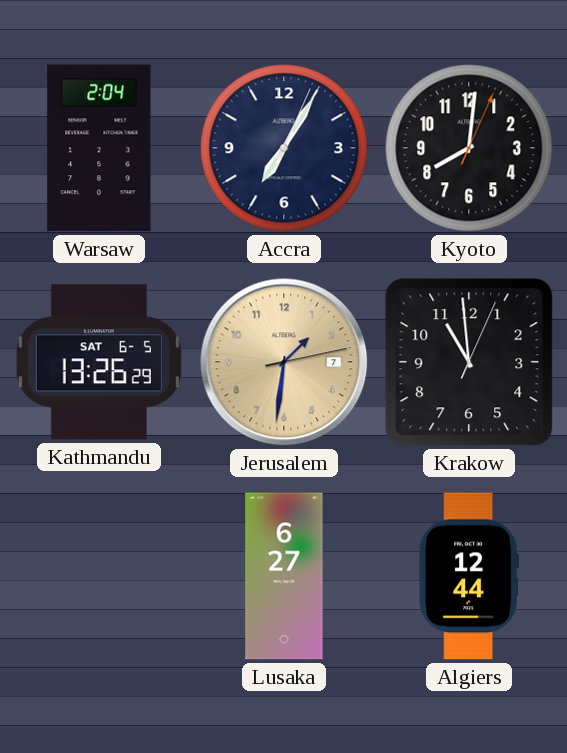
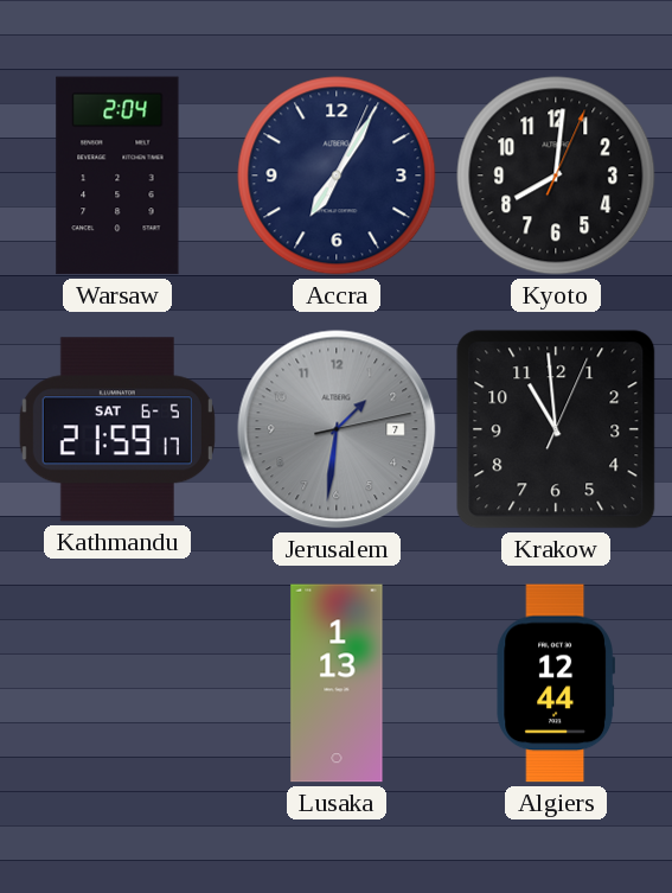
Kathmandu: 13:26 -> 21:59 (117, 429)
Jerusalem dial: champagne -> grey (337, 429)
Lusaka: 6:27 -> 1:13 (337, 683)
